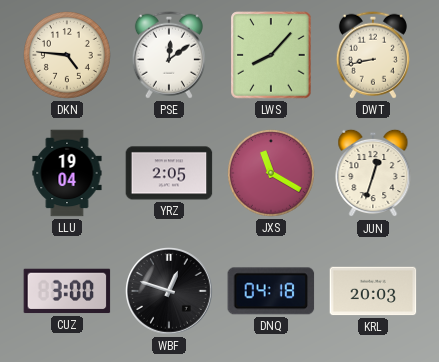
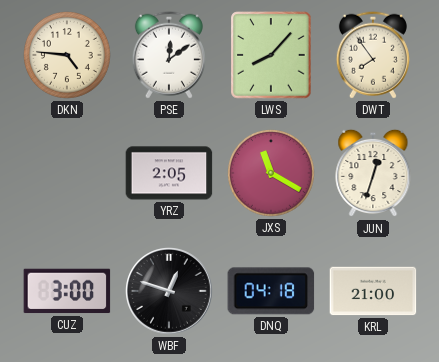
DWT: 8:43 -> 7:54 (373, 55)
LLU: 19:04 -> none (67, 173)
KRL: 20:03 -> 21:00 (373, 291)
